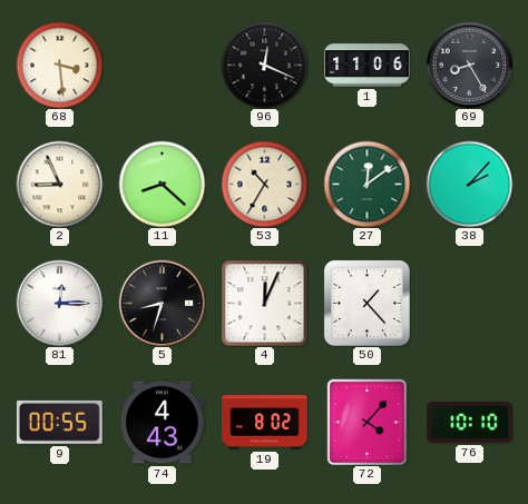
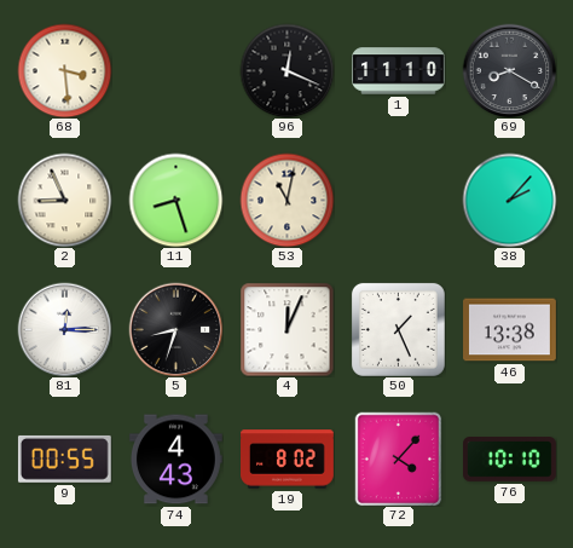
1: 11:06 -> 11:10 (399, 71)
69: 8:25 -> 8:20 (509, 70)
11: 8:22 -> 8:27 (175, 200)
53: 10:35 -> 11:02 (286, 200)
27: 12:09 -> none (366, 184)
50: 1:23 -> 1:26 (398, 329)
46: none -> 13:38 (510, 330)
